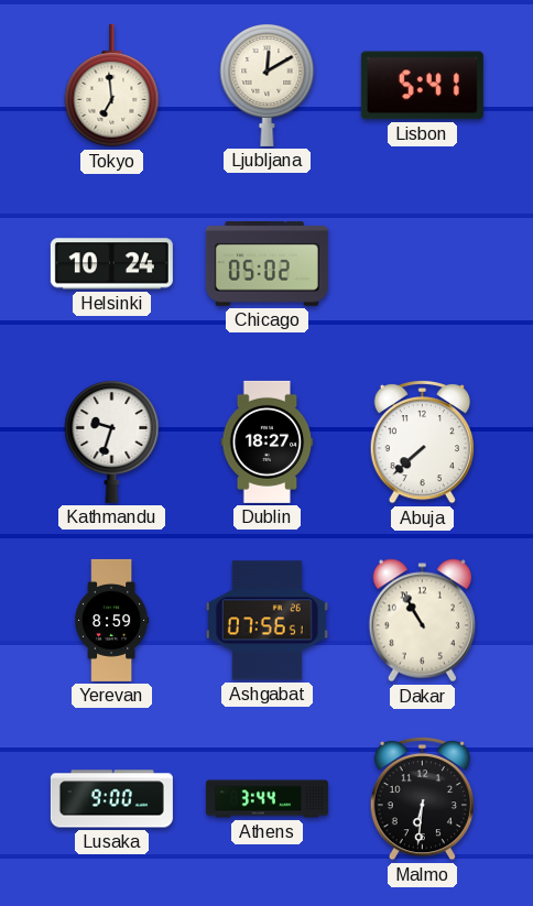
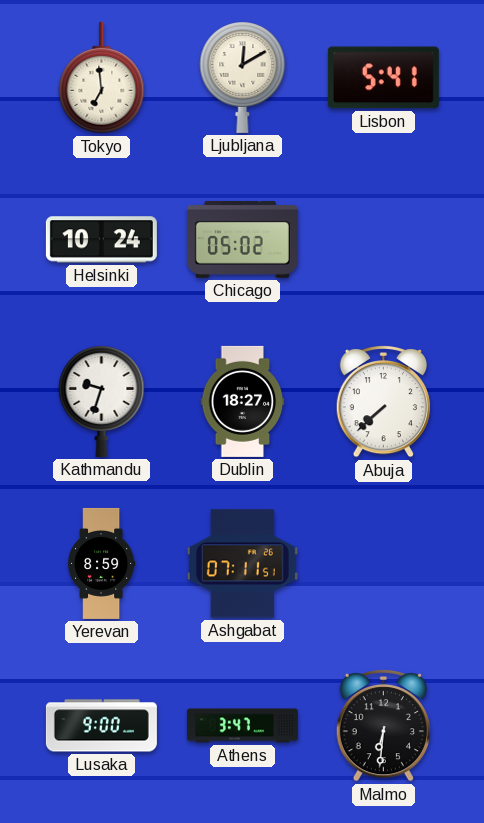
Ashgabat: 07:56 -> 07:11 (242, 564)
Dakar: 10:55 -> none (422, 621)
Athens: 3:44 -> 3:47 (242, 726)
